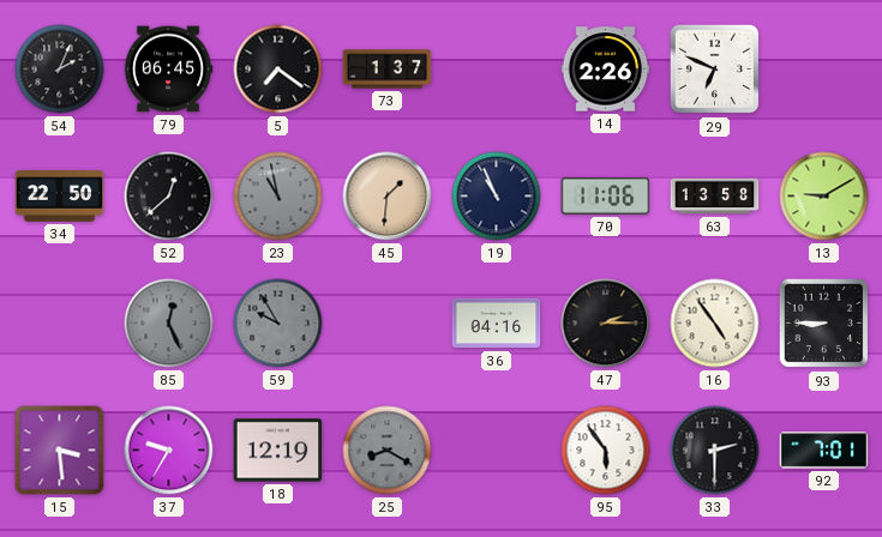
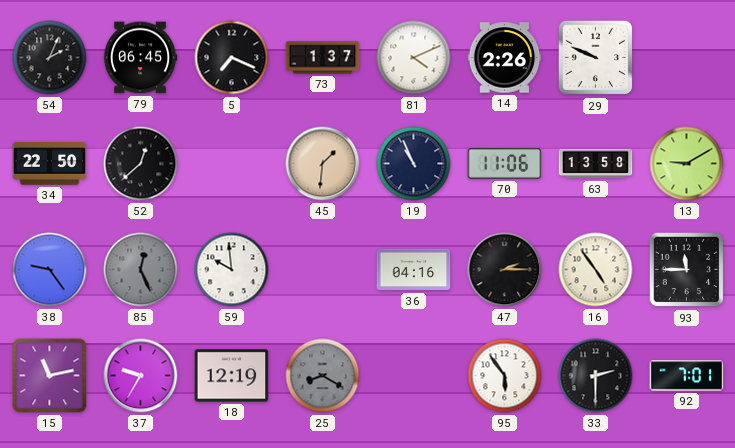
5: 7:21 -> 7:19 (232, 58)
81: none -> 4:11 (414, 58)
29: 6:49 -> 9:49 (596, 58)
23: 10:58 -> none (278, 197)
38: none -> 9:24 (50, 270)
59: 9:55 -> 9:59 (232, 270)
59 dial: grey -> white (232, 270)
93: 8:45 -> 11:45 (687, 270)
15: 3:29 -> 11:13 (50, 376)
